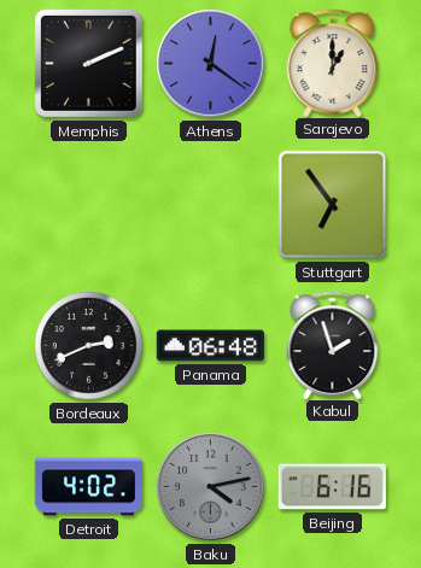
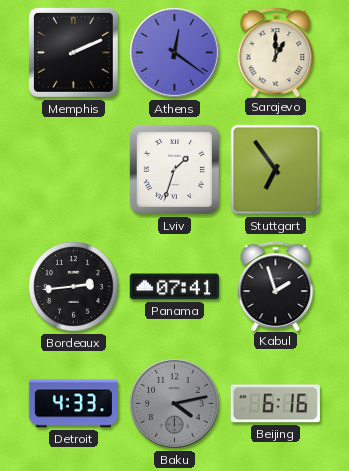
Lviv: none -> 1:33 (174, 169)
Bordeaux: 2:41 -> 2:44 (74, 287)
Panama: 06:48 -> 07:41 (174, 287)
Detroit: 4:02 -> 4:33 (73, 404)
